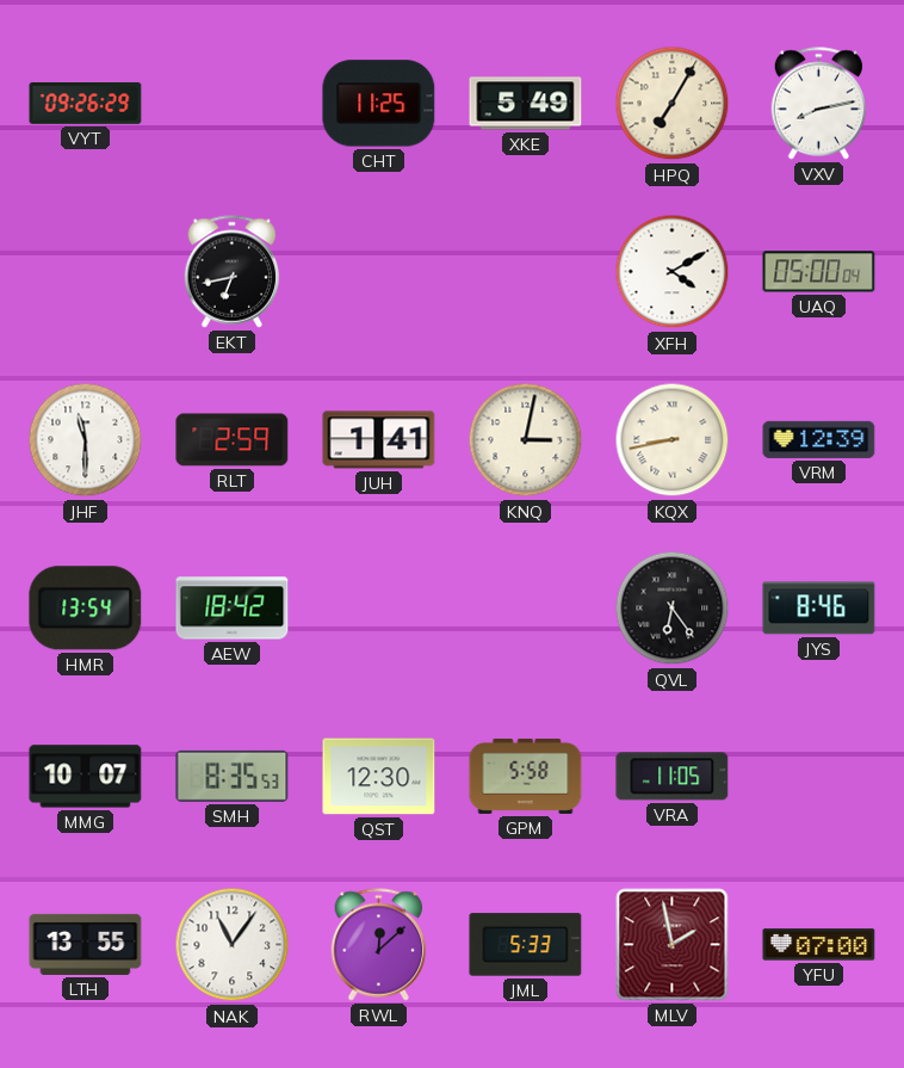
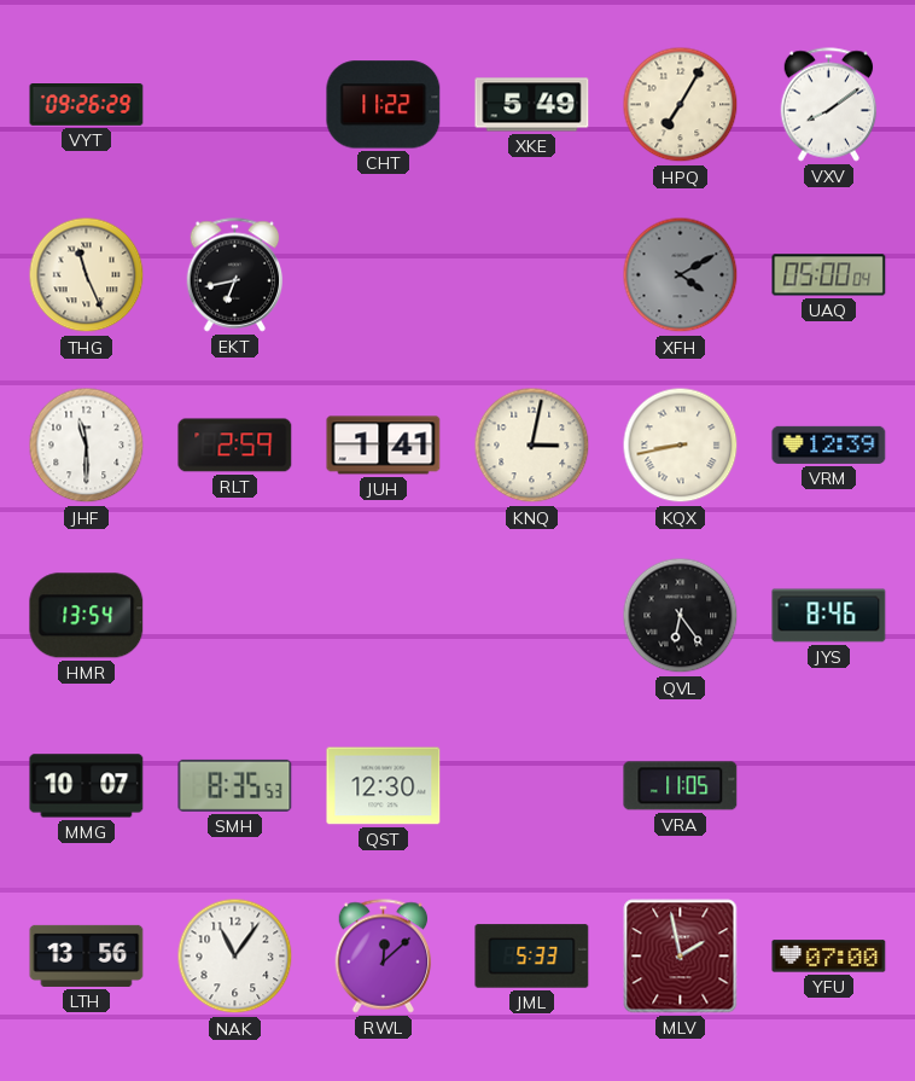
CHT: 11:25 -> 11:22 (384, 105)
VXV: 8:13 -> 8:09 (829, 105)
THG: none -> 11:26 (87, 275)
XFH dial: white -> grey (681, 275)
AEW: 18:42 -> none (233, 609)
GPM: 5:58 -> none (526, 776)
LTH: 13:55 -> 13:56 (87, 955)
